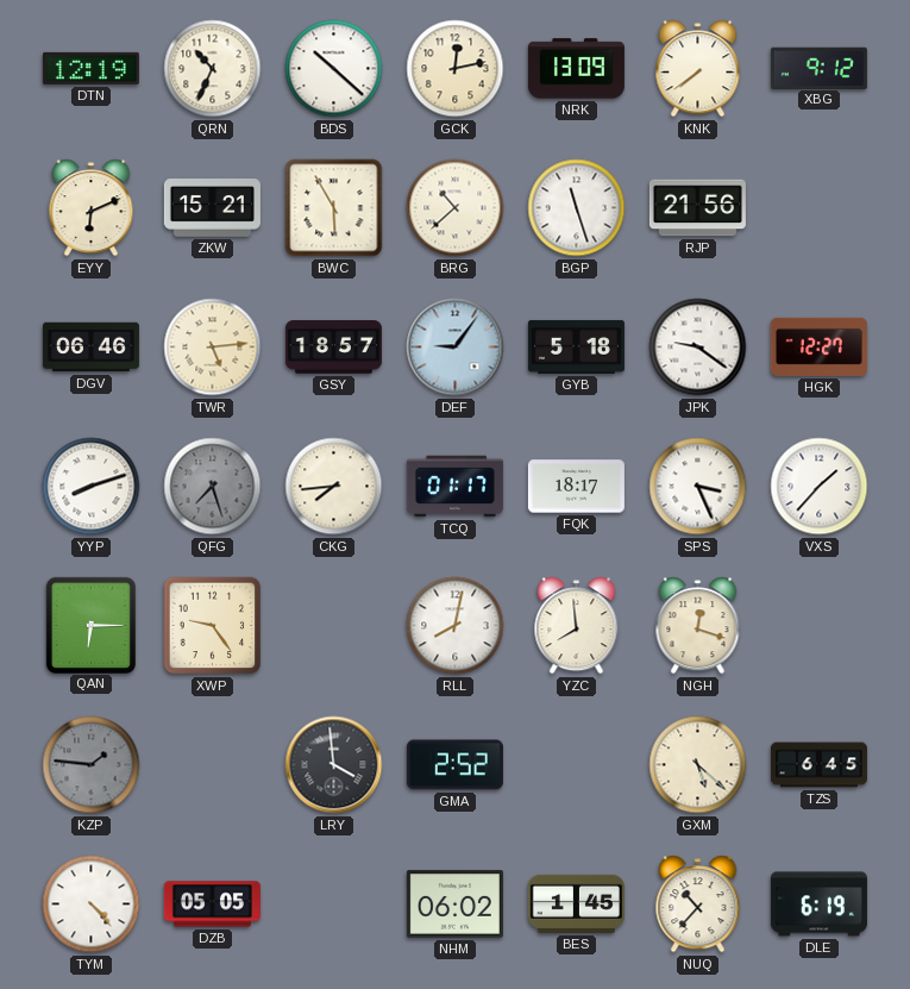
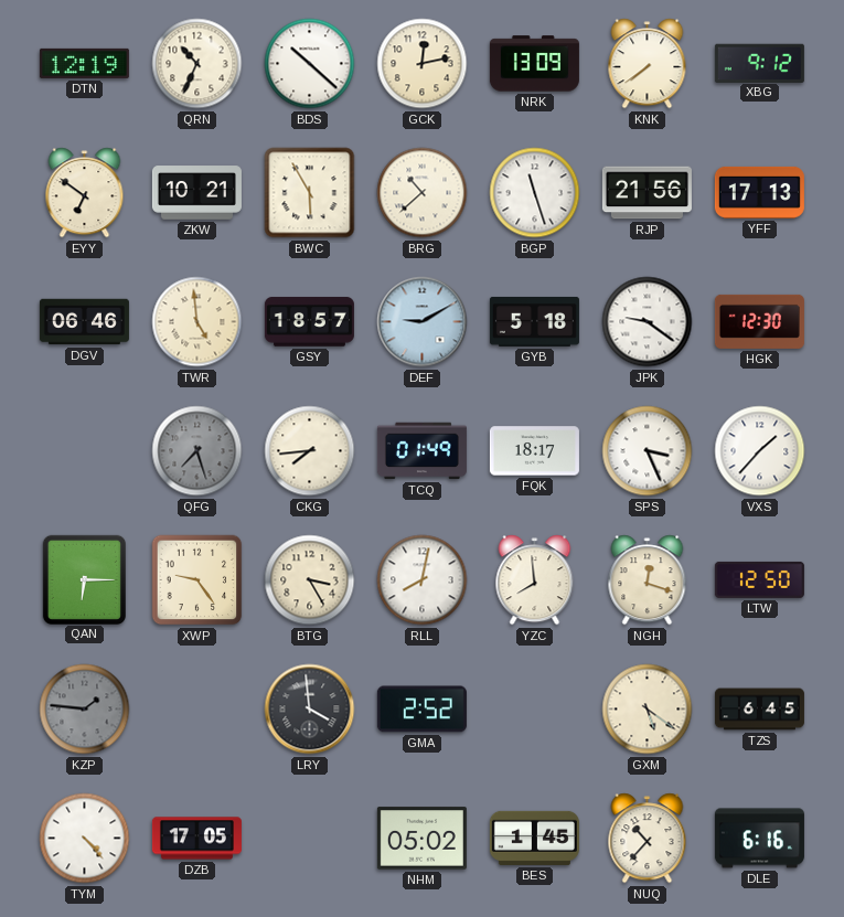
EYY: 6:11 -> 6:51 (85, 193)
ZKW: 15:21 -> 10:21 (196, 193)
YFF: none -> 17:13 (759, 192)
TWR: 5:14 -> 4:59 (197, 322)
DEF: 9:06 -> 9:10 (423, 322)
HGK: 12:27 -> 12:30 (759, 321)
YYP: 8:12 -> none (92, 487)
TCQ: 01:17 -> 01:49 (421, 451)
BTG: none -> 3:25 (310, 580)
LTW: none -> 12:50 (759, 579)
GXM: 5:22 -> 5:21 (648, 710)
DZB: 05:05 -> 17:05 (196, 839)
NHM: 06:02 -> 05:02 (421, 839)
DLE: 6:19 -> 6:16 (759, 839)
